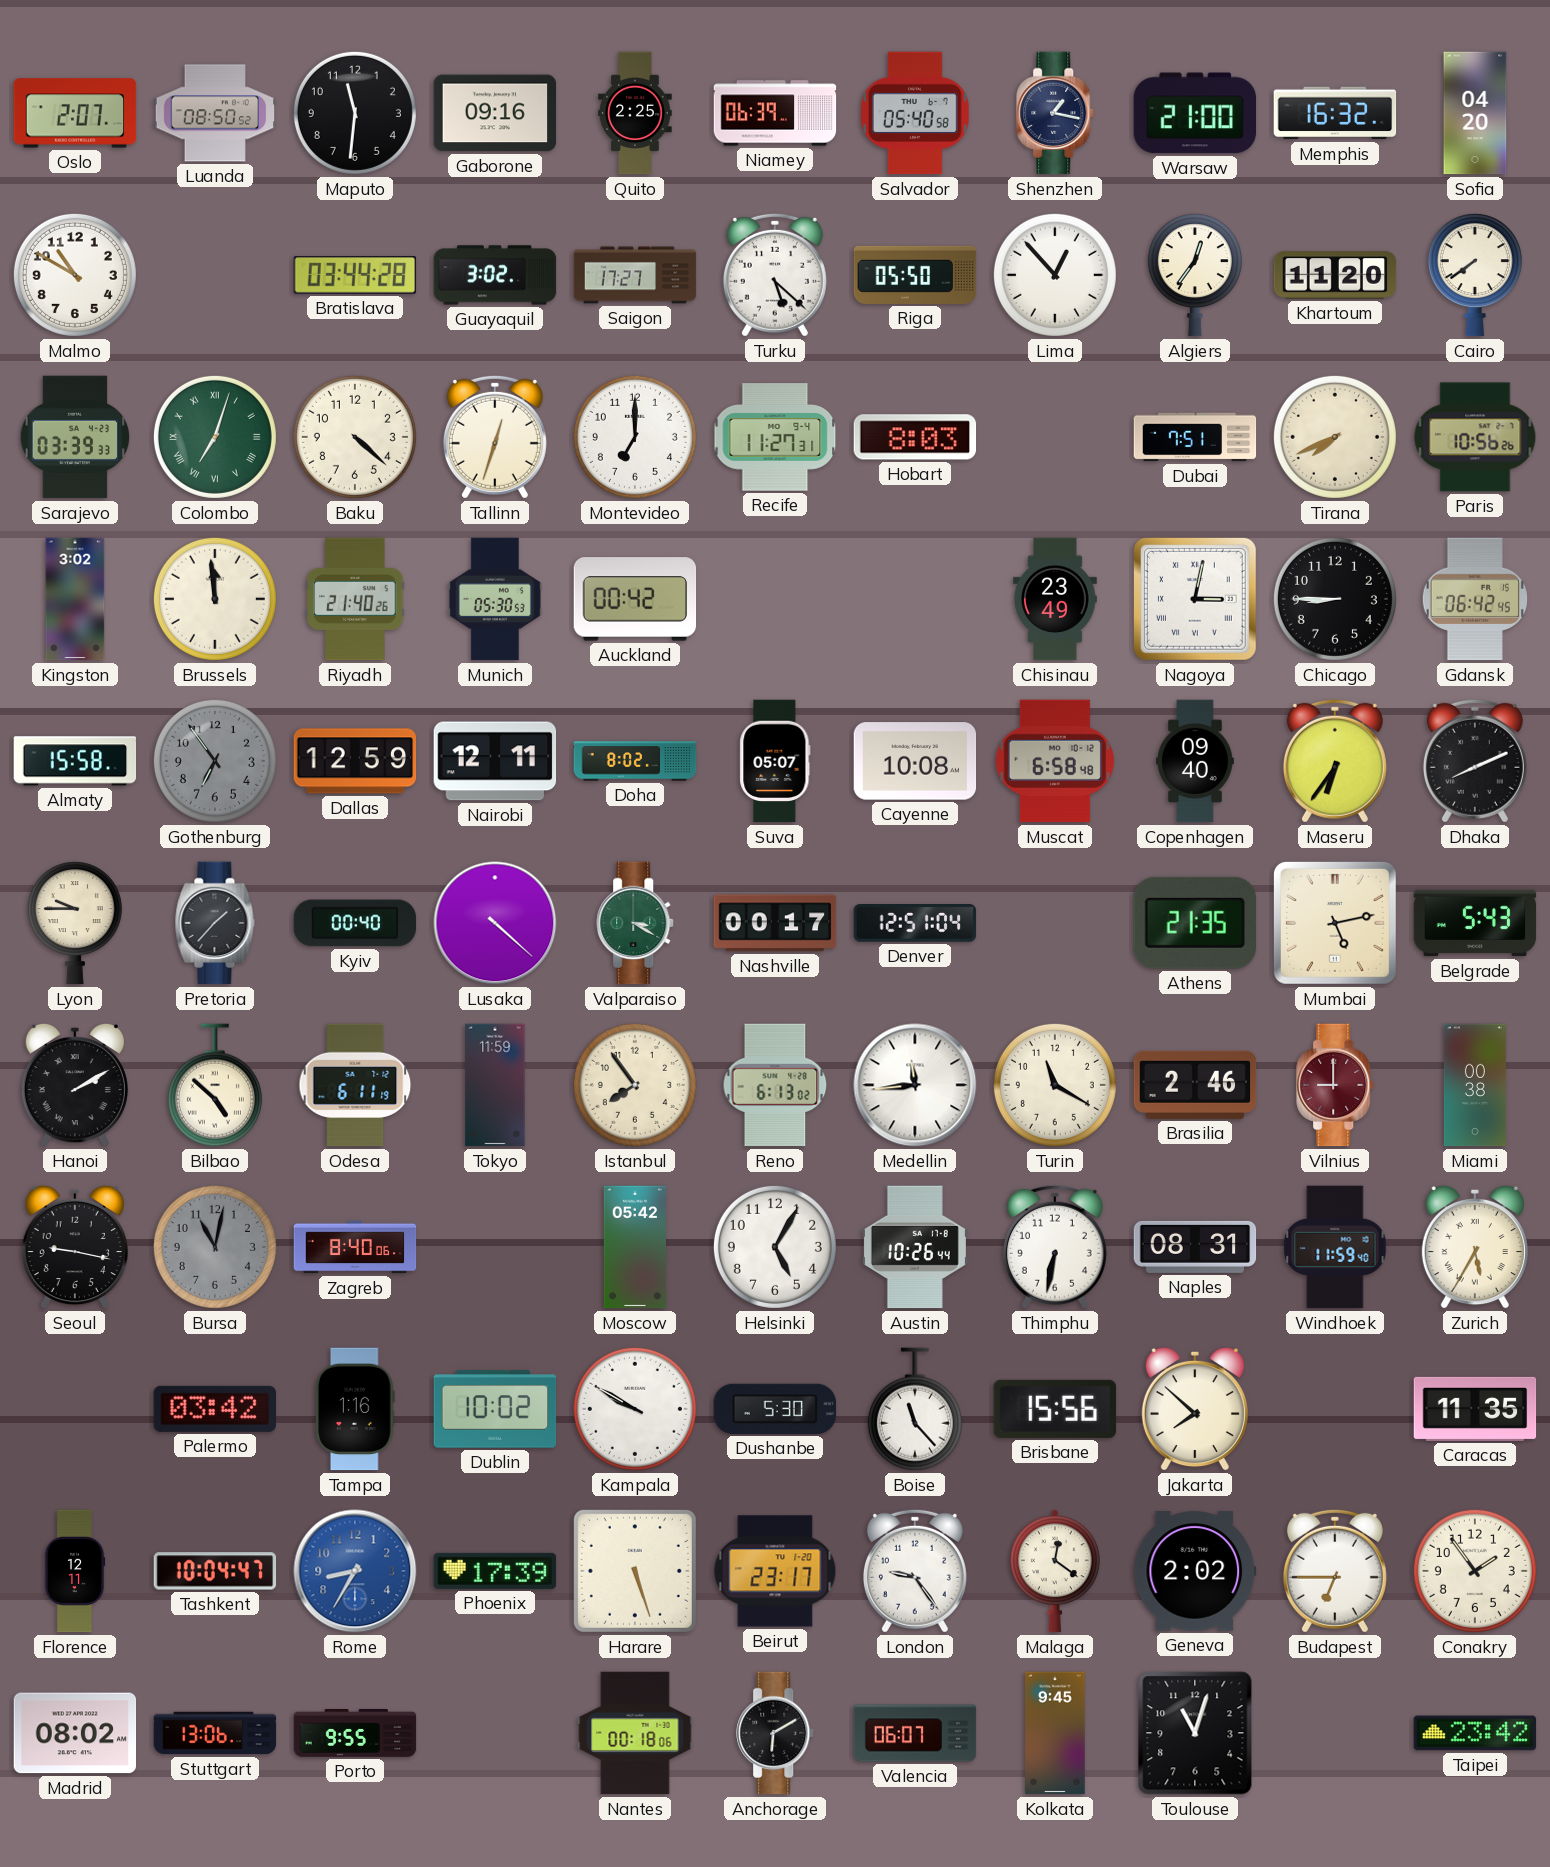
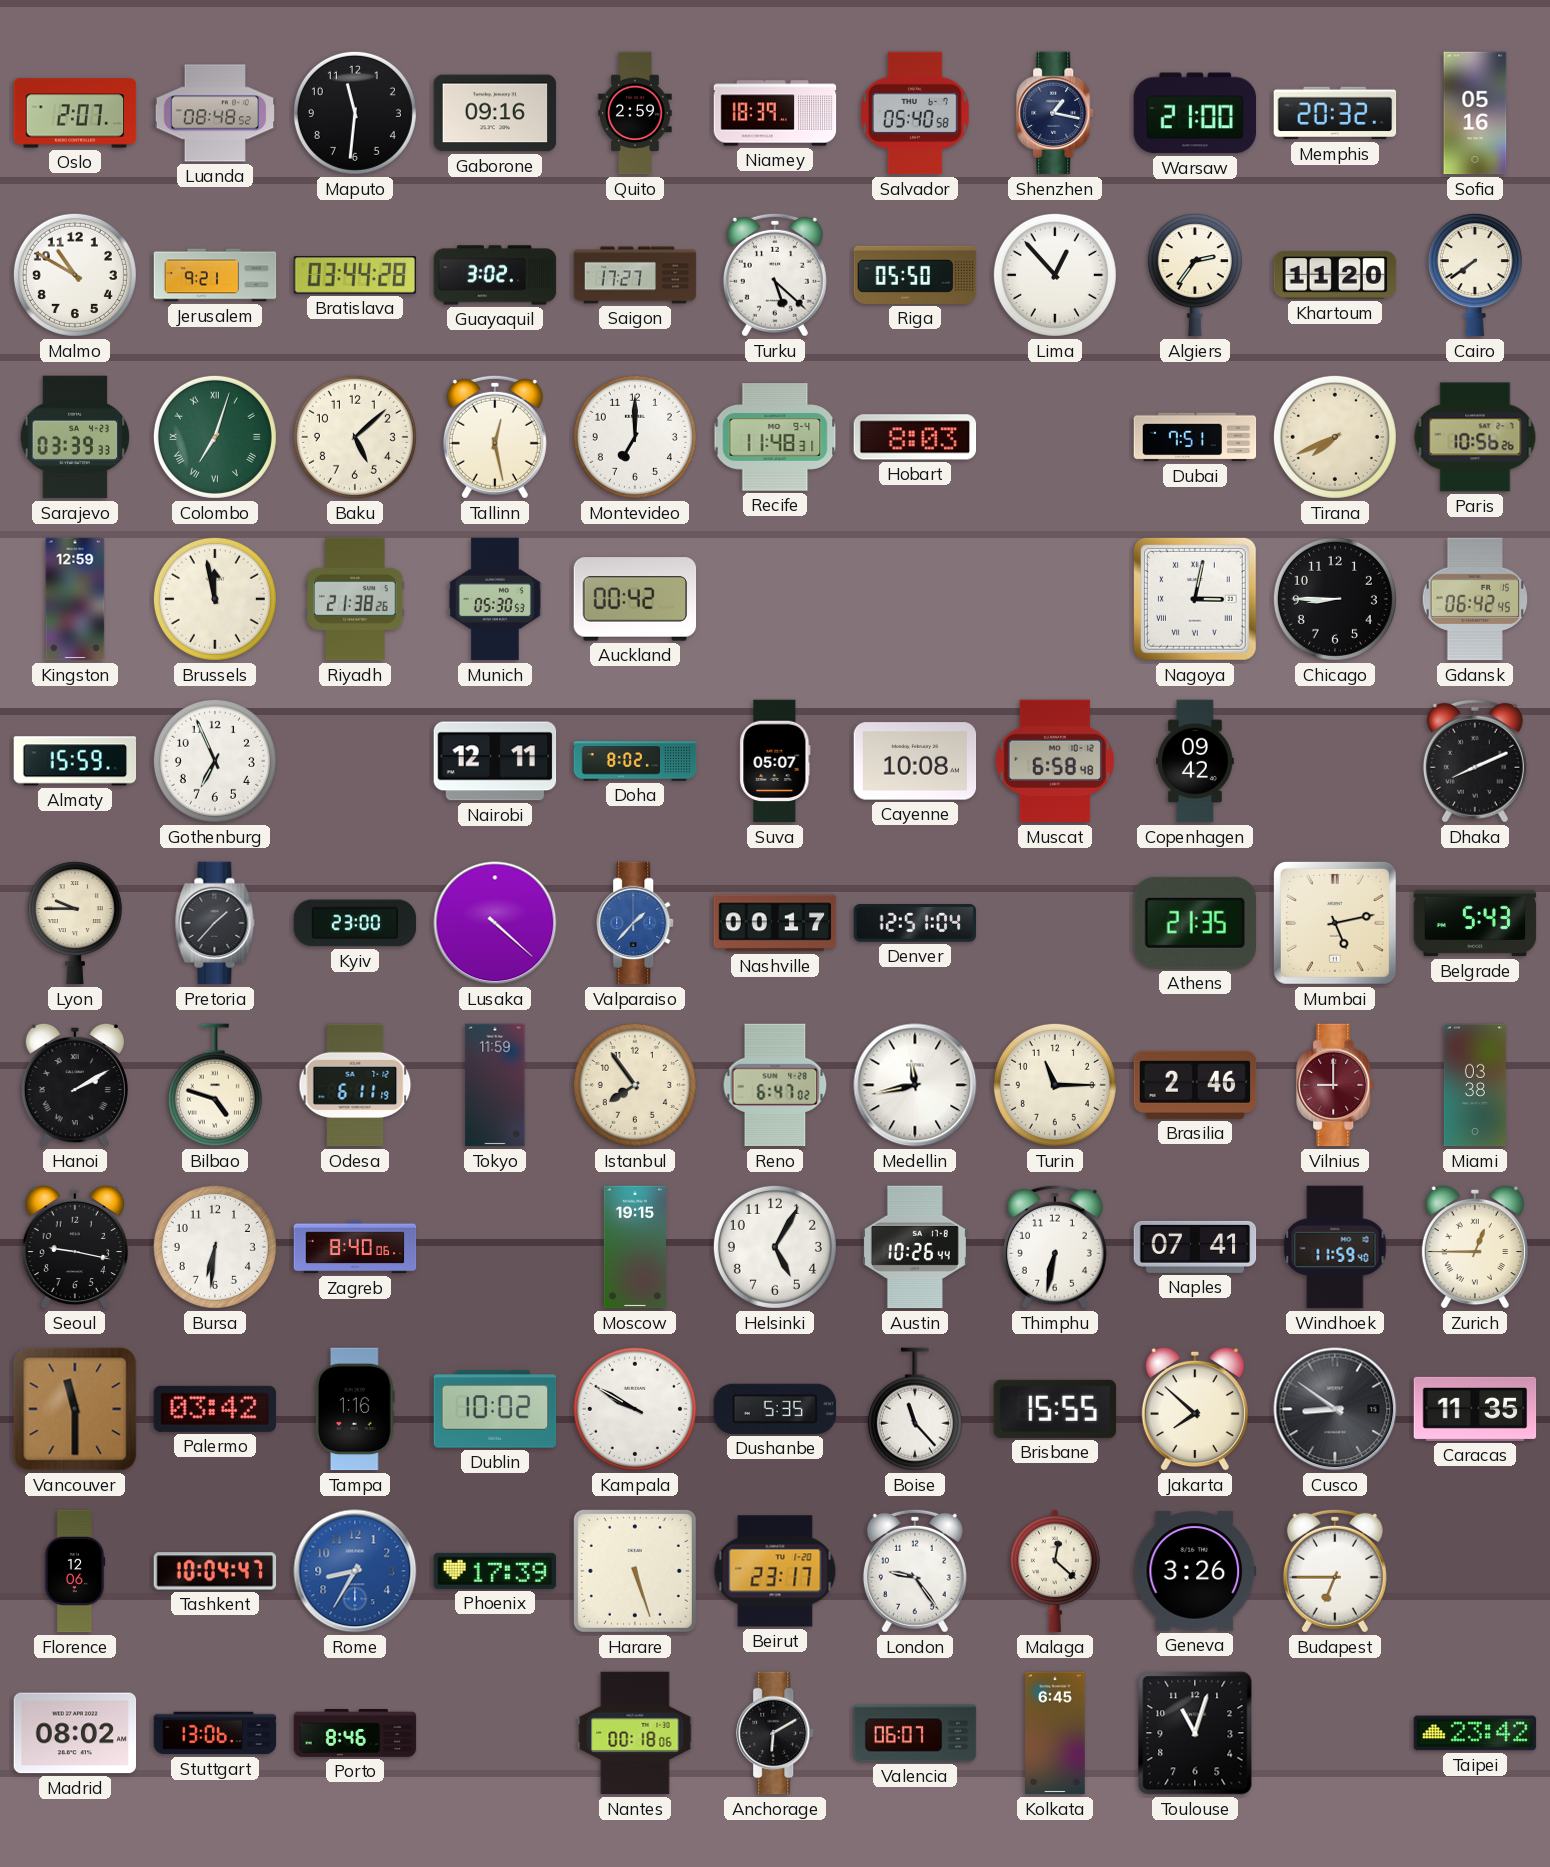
Luanda: 08:50 -> 08:48 (215, 113)
Quito: 2:25 -> 2:59 (635, 113)
Niamey: 06:39 -> 18:39 (775, 113)
Memphis: 16:32 -> 20:32 (1335, 113)
Sofia: 04:20 -> 05:16 (1475, 113)
Jerusalem: none -> 9:21 (215, 275)
Algiers: 12:36 -> 2:36 (1195, 275)
Baku: 4:22 -> 5:08 (355, 437)
Tallinn: 12:33 -> 12:28 (495, 437)
Recife: 11:27 -> 11:48 (775, 437)
Kingston: 3:02 -> 12:59 (75, 599)
Brussels: 11:59 -> 11:58 (215, 599)
Riyadh: 21:40 -> 21:38 (355, 599)
Chisinau: 23:49 -> none (1055, 599)
Almaty: 15:58 -> 15:59 (75, 761)
Gothenburg: 6:54 -> 6:56 (215, 761)
Gothenburg dial: grey -> white (215, 761)
Dallas: 12:59 -> none (355, 761)
Copenhagen: 09:40 -> 09:42 (1196, 761)
Maseru: 6:36 -> none (1335, 761)
Kyiv: 00:40 -> 23:00 (355, 923)
Valparaiso: 3:20 -> 1:37 (636, 923)
Valparaiso dial: green -> blue (636, 923)
Bilbao: 4:52 -> 4:48 (215, 1085)
Reno: 6:13 -> 6:47 (775, 1085)
Medellin: 11:44 -> 11:43 (915, 1085)
Turin: 11:20 -> 11:15 (1055, 1085)
Miami: 00:38 -> 03:38 (1475, 1085)
Bursa: 11:02 -> 6:31 (215, 1247)
Bursa dial: grey -> white (215, 1247)
Moscow: 05:42 -> 19:15 (634, 1247)
Naples: 08:31 -> 07:41 (1195, 1247)
Zurich: 5:35 -> 12:45 (1475, 1247)
Vancouver: none -> 11:30 (75, 1409)
Dushanbe: 5:30 -> 5:35 (775, 1409)
Brisbane: 15:56 -> 15:55 (1055, 1409)
Cusco: none -> 8:51 (1335, 1409)
Florence: 12:11 -> 12:06 (75, 1571)
Malaga: 12:21 -> 12:22 (1055, 1571)
Geneva: 2:02 -> 3:26 (1195, 1571)
Conakry: 1:54 -> none (1475, 1571)
Porto: 9:55 -> 8:46 (355, 1734)
Kolkata: 9:45 -> 6:45 (1055, 1733)
